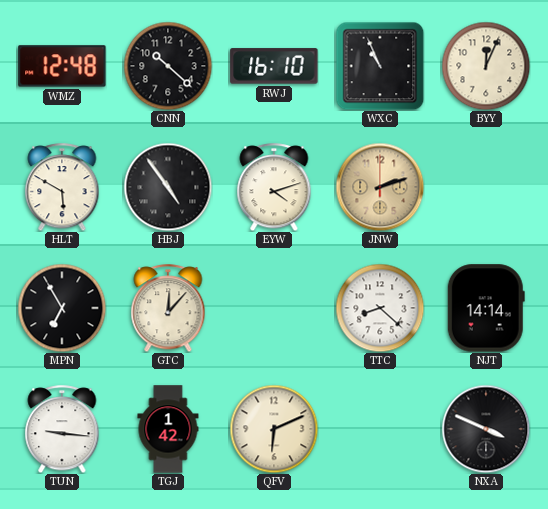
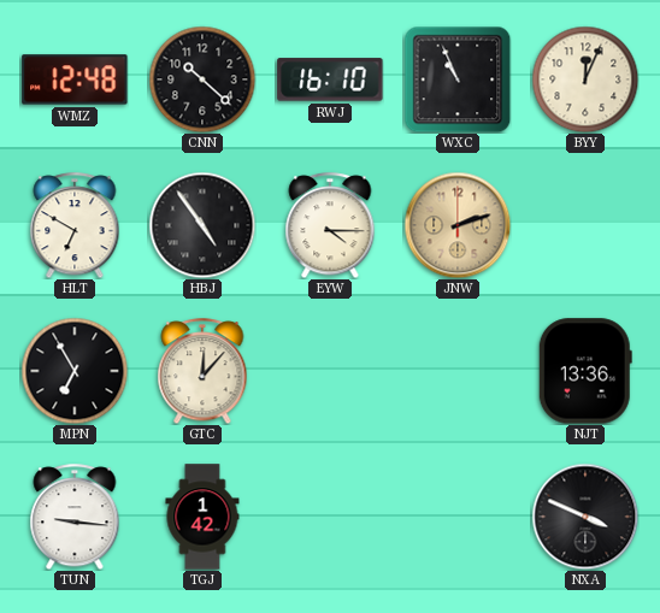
HLT: 5:50 -> 6:50 (75, 225)
EYW: 4:12 -> 4:15 (330, 225)
TTC: 8:22 -> none (380, 308)
NJT: 14:14 -> 13:36 (585, 371)
QFV: 6:11 -> none (274, 429)
